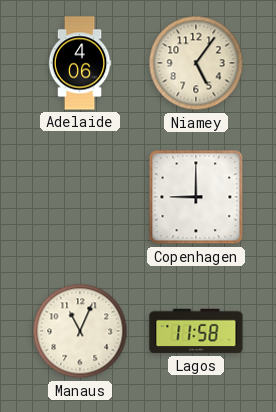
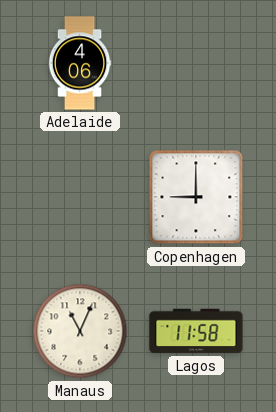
Niamey: 5:06 -> none (196, 63)
